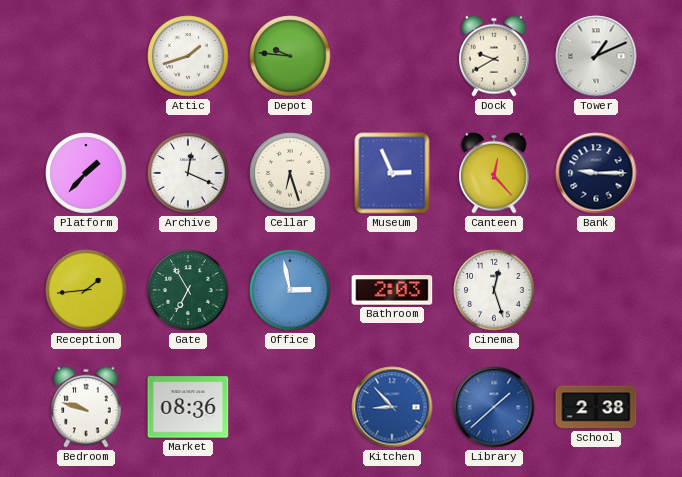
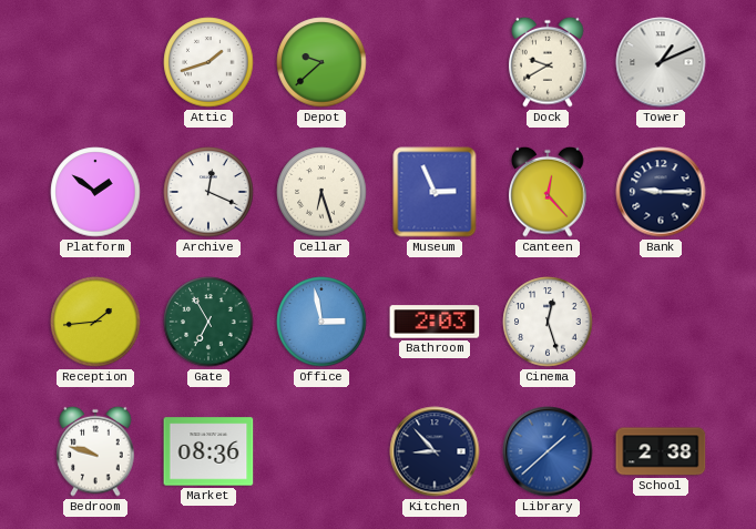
Depot: 9:46 -> 9:38 (321, 62)
Platform: 1:37 -> 1:51 (95, 192)
Kitchen dial: blue -> navy (435, 451)
